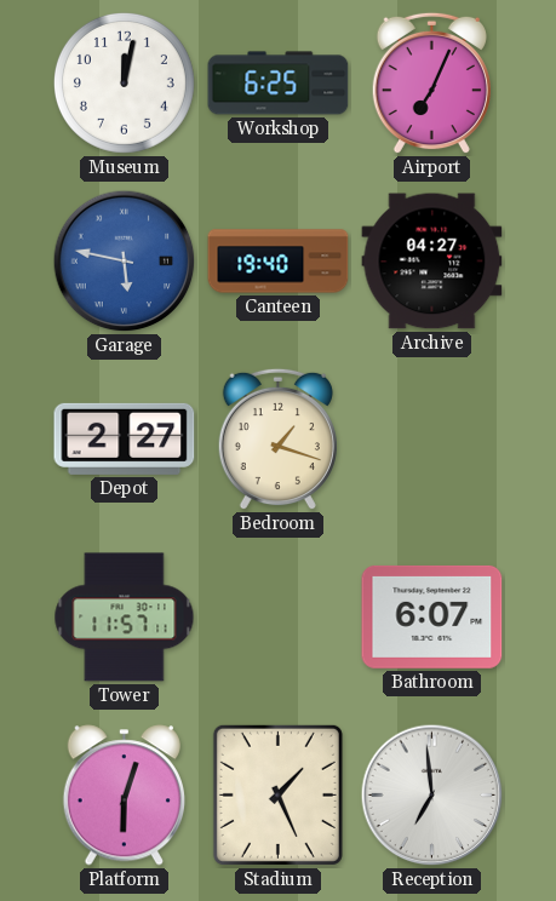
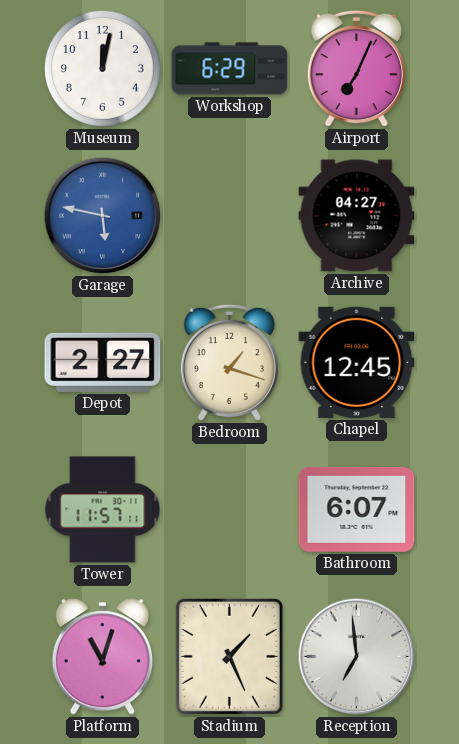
Workshop: 6:25 -> 6:29 (230, 69)
Canteen: 19:40 -> none (279, 262)
Chapel: none -> 12:45 (357, 362)
Platform: 6:03 -> 11:03 (102, 657)
